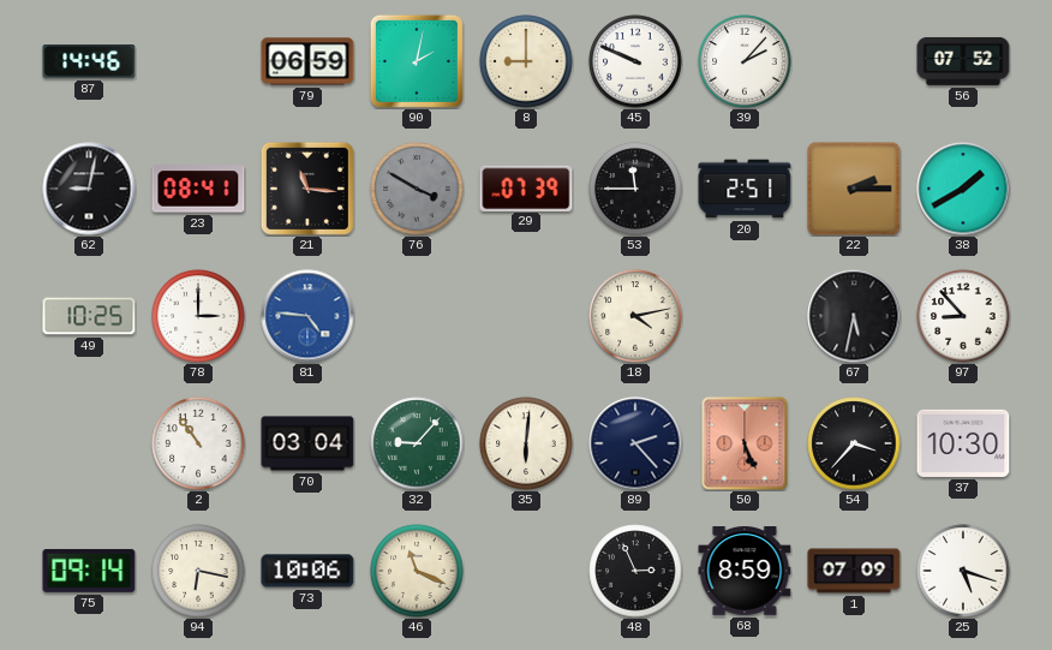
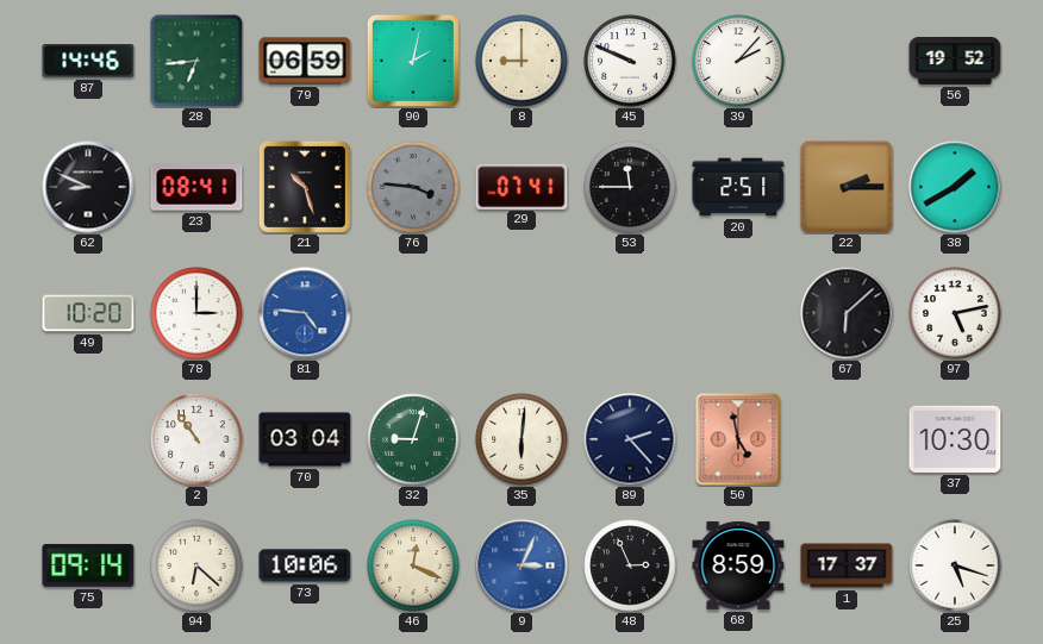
28: none -> 6:44 (196, 61)
56: 07:52 -> 19:52 (955, 61)
62: 9:02 -> 8:49 (88, 187)
21: 11:16 -> 10:27 (305, 187)
76: 3:50 -> 3:46 (413, 187)
29: 07:39 -> 07:41 (521, 186)
49: 10:25 -> 10:20 (88, 313)
18: 4:13 -> none (635, 316)
67: 5:32 -> 6:08 (847, 313)
97: 8:53 -> 5:13 (955, 313)
32: 9:07 -> 9:03 (413, 439)
50: 5:26 -> 4:58 (738, 439)
54: 3:37 -> none (854, 443)
94: 6:17 -> 6:22 (196, 565)
46: 11:19 -> 12:19 (413, 565)
9: none -> 3:04 (521, 565)
1: 07:09 -> 17:37 (847, 565)
